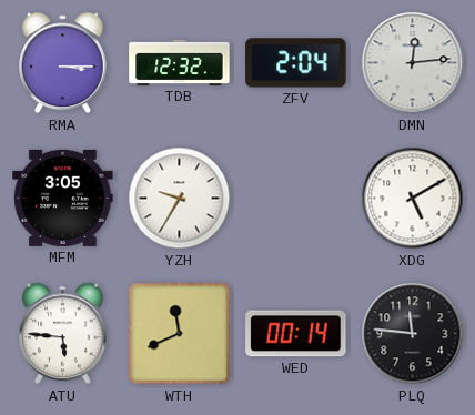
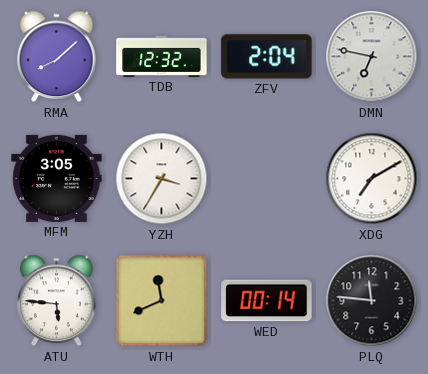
RMA: 3:15 -> 8:08 (57, 57)
DMN: 12:14 -> 6:47 (372, 57)
YZH: 9:35 -> 3:35 (162, 179)
XDG: 5:10 -> 7:10 (372, 179)
